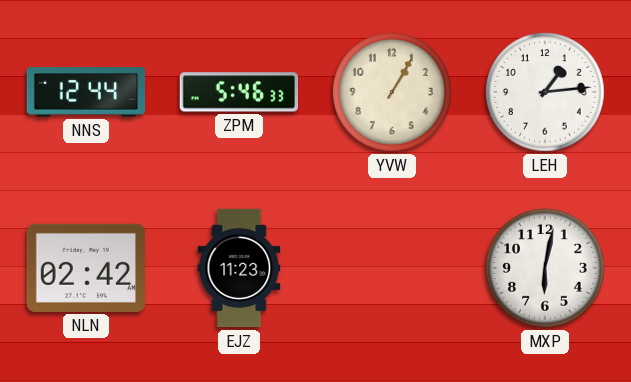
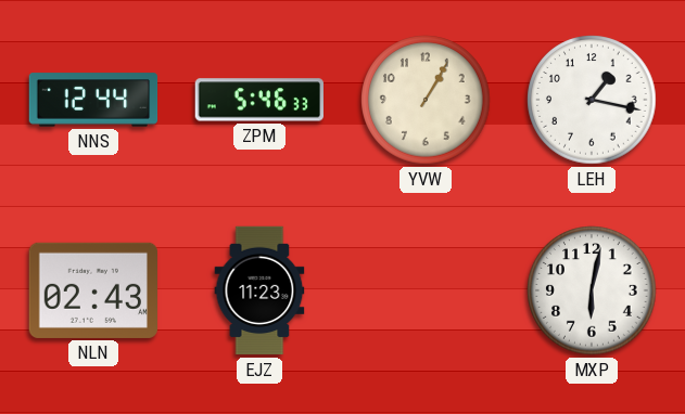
LEH: 1:14 -> 1:17 (592, 100)
NLN: 02:42 -> 02:43 (92, 290)
